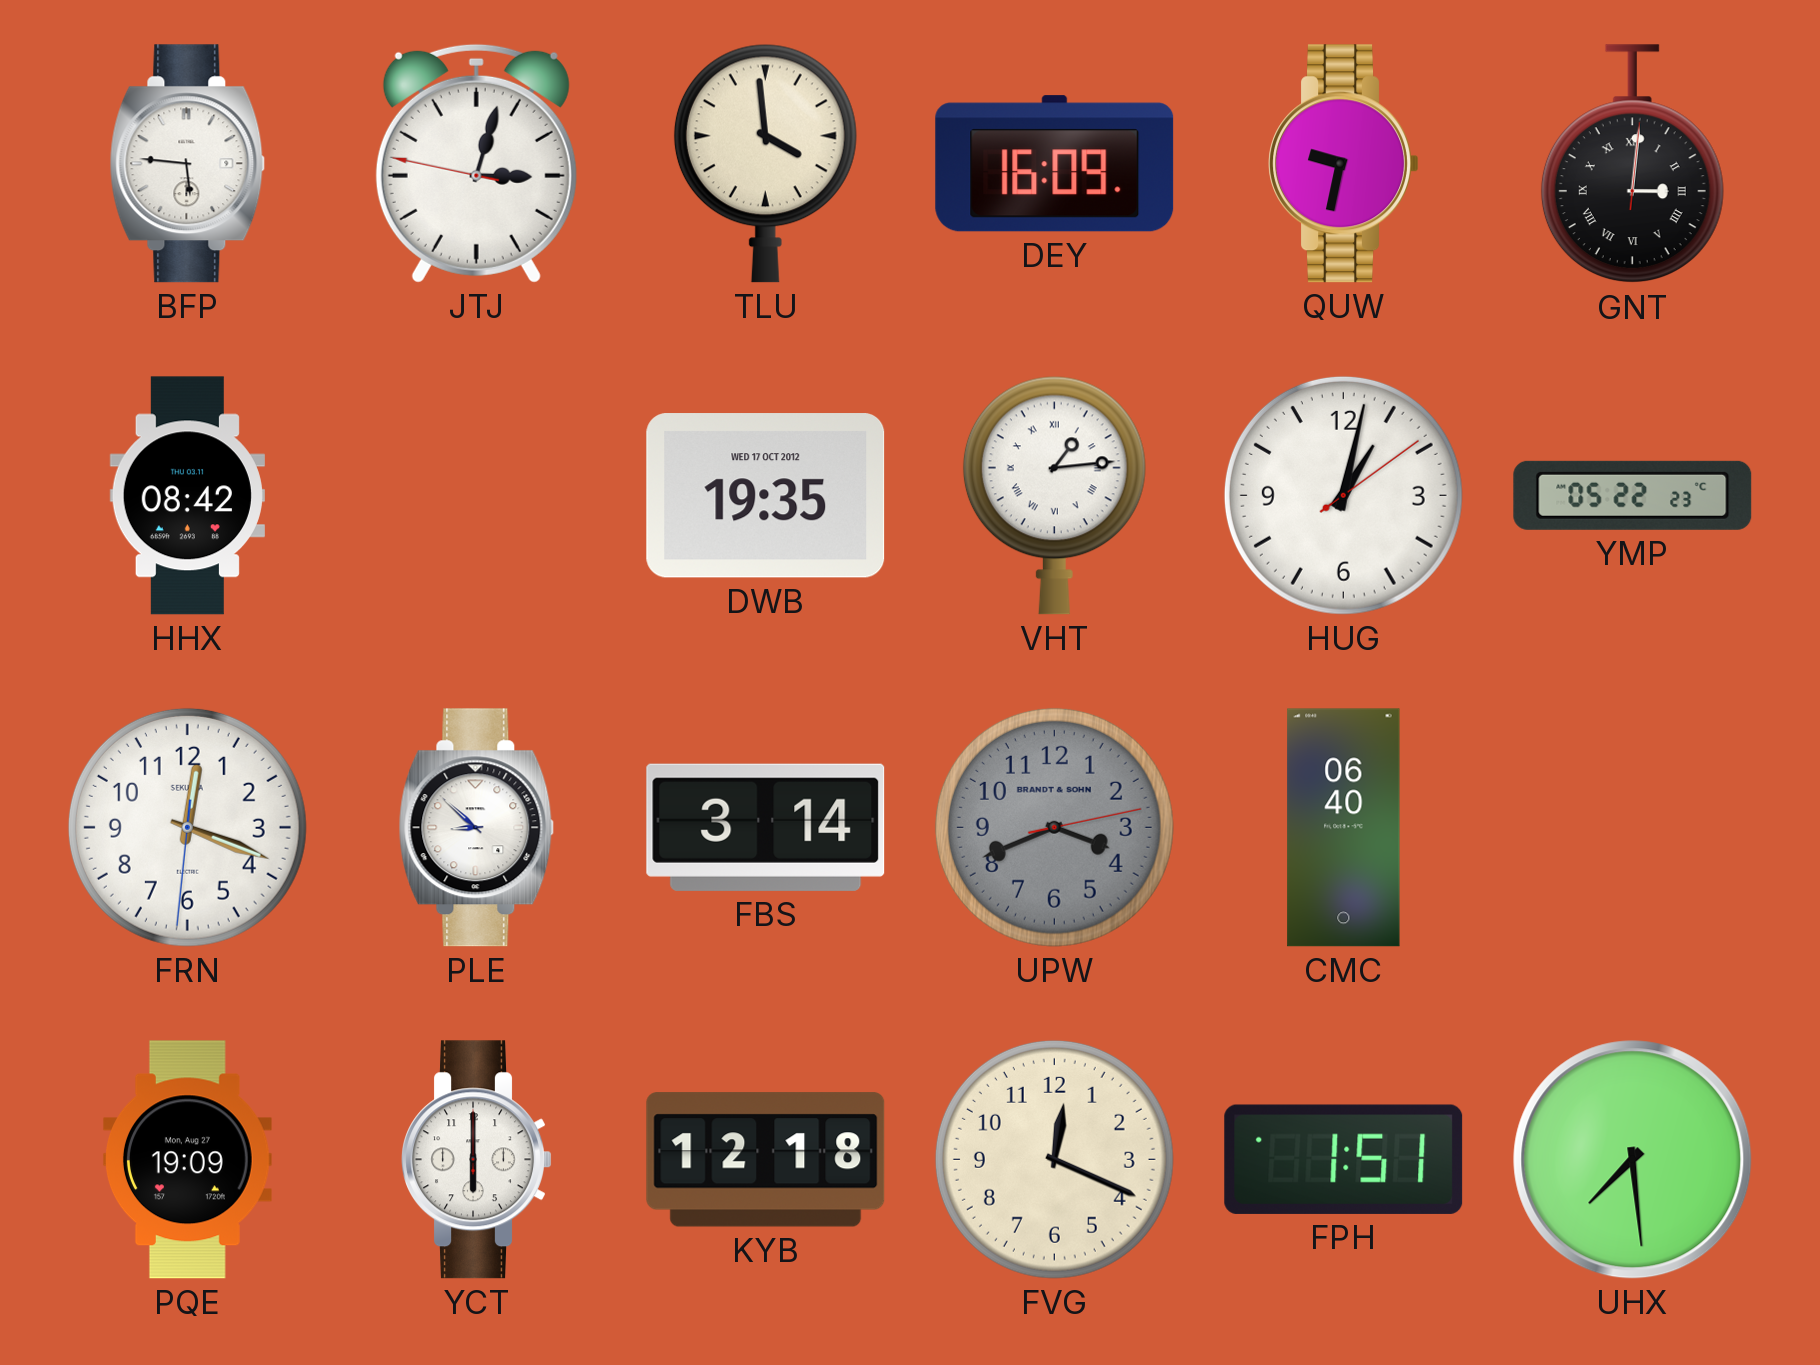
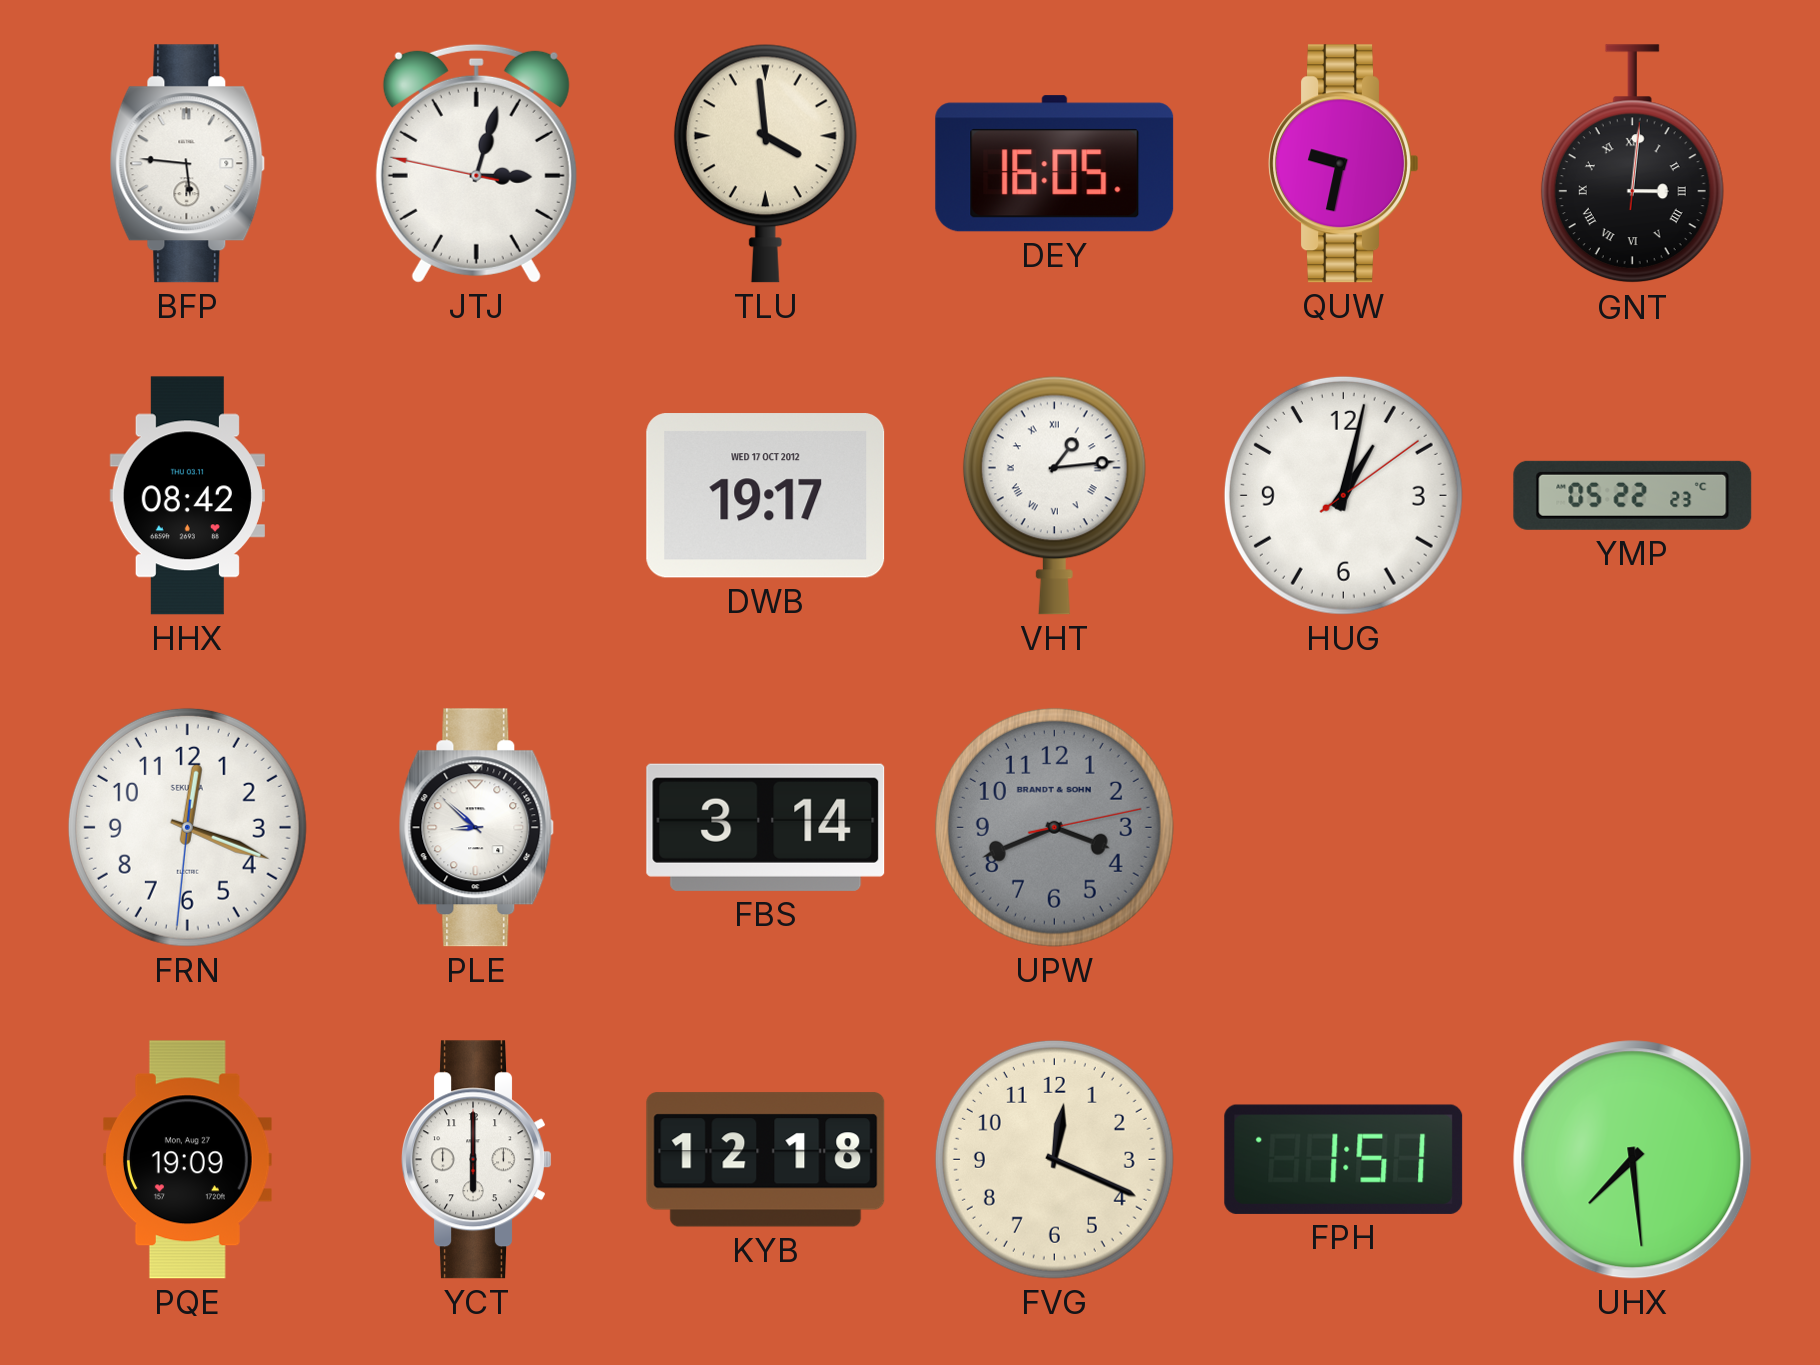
DEY: 16:09 -> 16:05 (1055, 164)
DWB: 19:35 -> 19:17 (766, 496)
CMC: 06:40 -> none (1344, 828)
